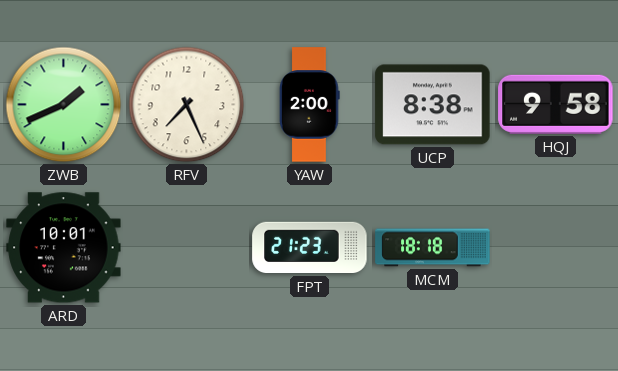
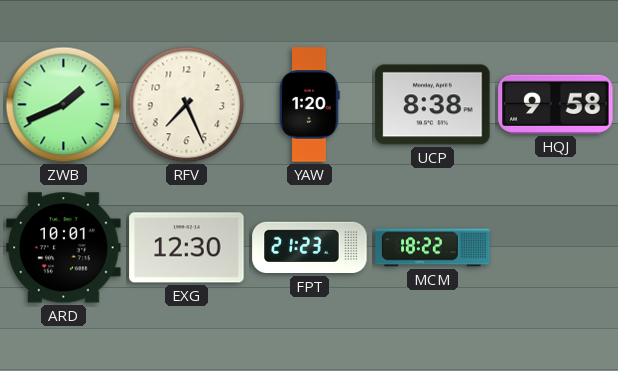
YAW: 2:00 -> 1:20 (310, 105)
EXG: none -> 12:30 (187, 248)
MCM: 18:18 -> 18:22 (433, 248)
